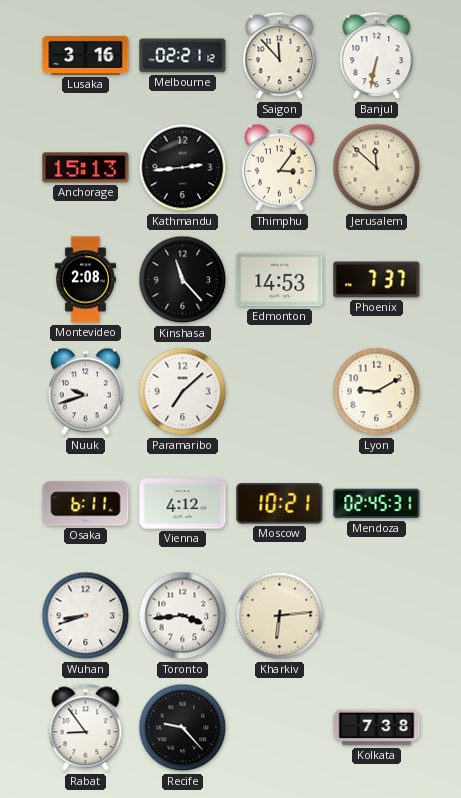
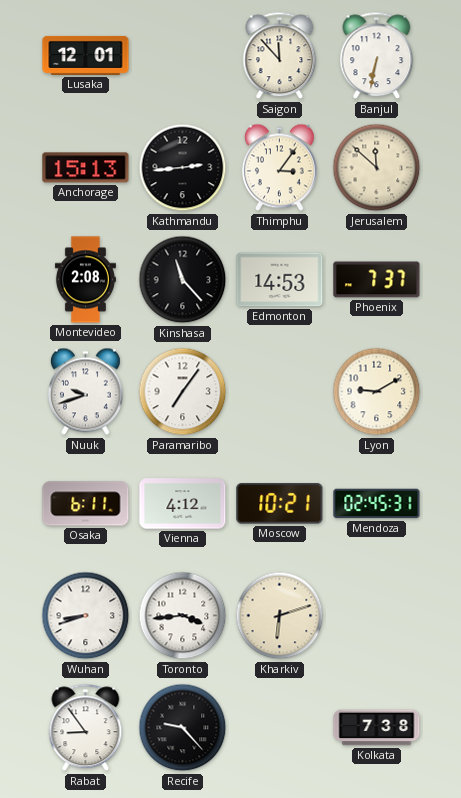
Lusaka: 3:16 -> 12:01 (86, 55)
Melbourne: 02:21 -> none (183, 56)
Paramaribo: 7:08 -> 7:06 (183, 392)
Kharkiv: 6:14 -> 6:12 (280, 616)
